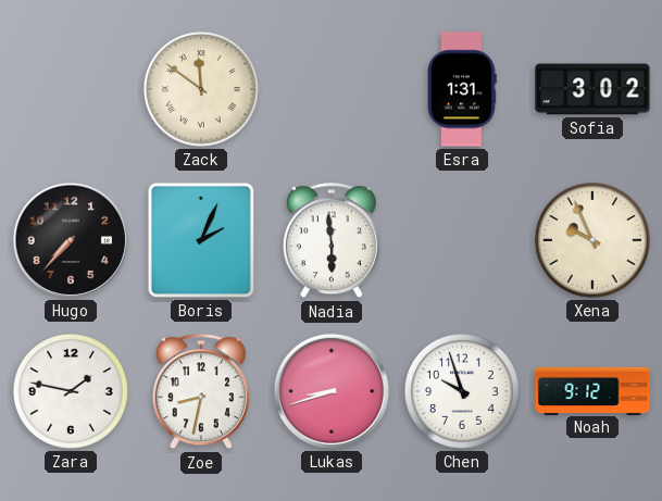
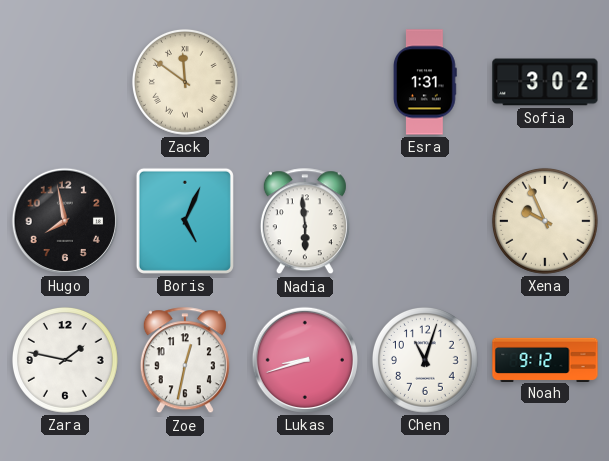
Hugo: 7:37 -> 7:58 (65, 221)
Boris: 2:04 -> 5:04 (185, 221)
Zoe: 8:32 -> 12:32 (185, 361)
Chen: 9:57 -> 11:03 (425, 360)
